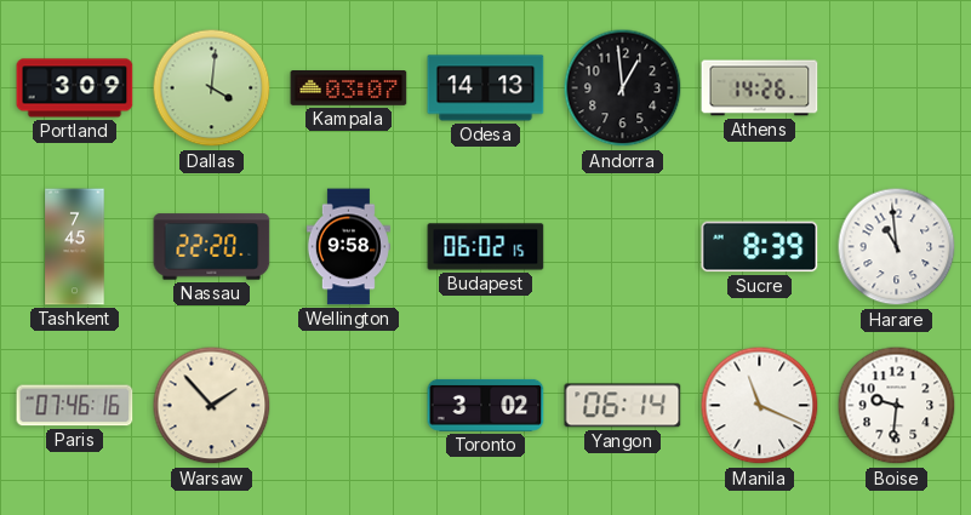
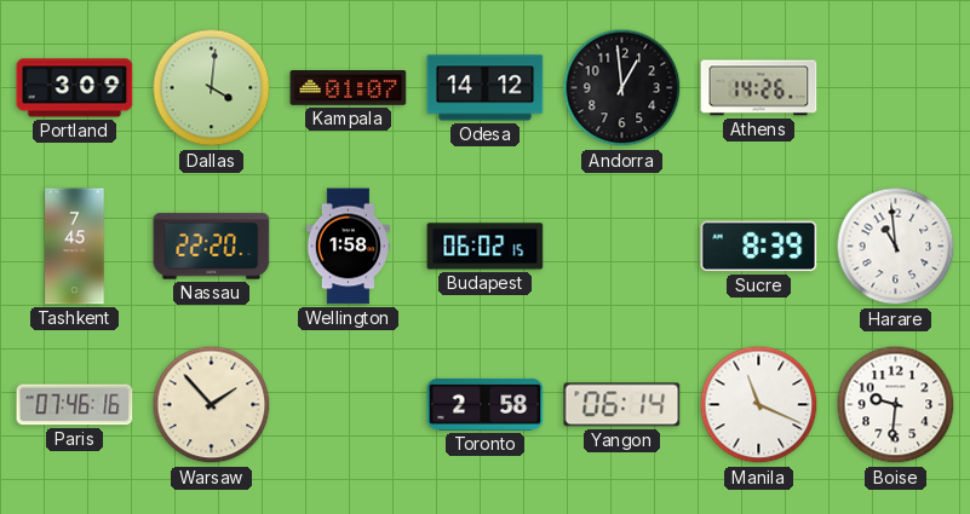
Kampala: 03:07 -> 01:07 (349, 88)
Odesa: 14:13 -> 14:12 (486, 88)
Wellington: 9:58 -> 1:58 (348, 247)
Toronto: 3:02 -> 2:58 (486, 404)
